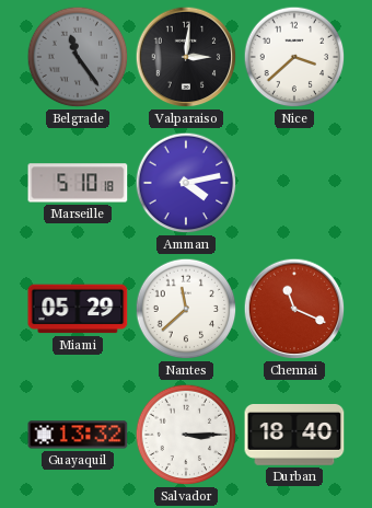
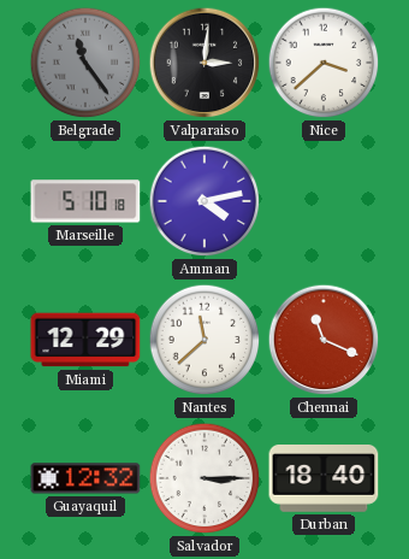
Miami: 05:29 -> 12:29 (85, 340)
Guayaquil: 13:32 -> 12:32 (85, 478)
